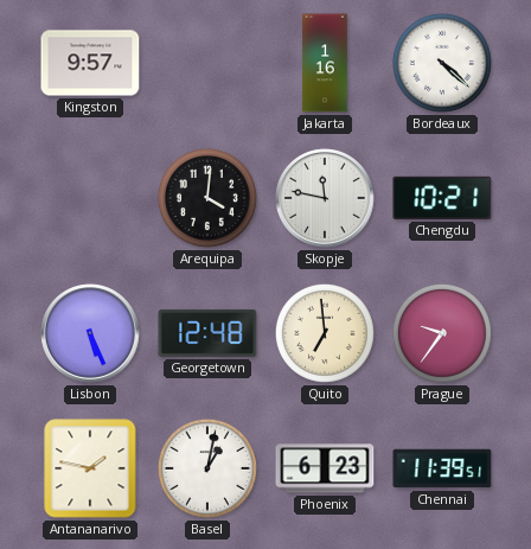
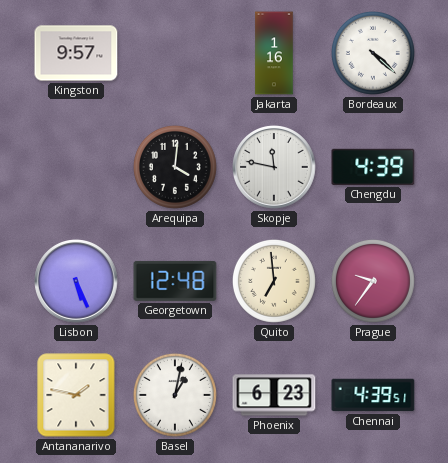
Chengdu: 10:21 -> 4:39 (373, 167)
Chennai: 11:39 -> 4:39 (373, 395)
